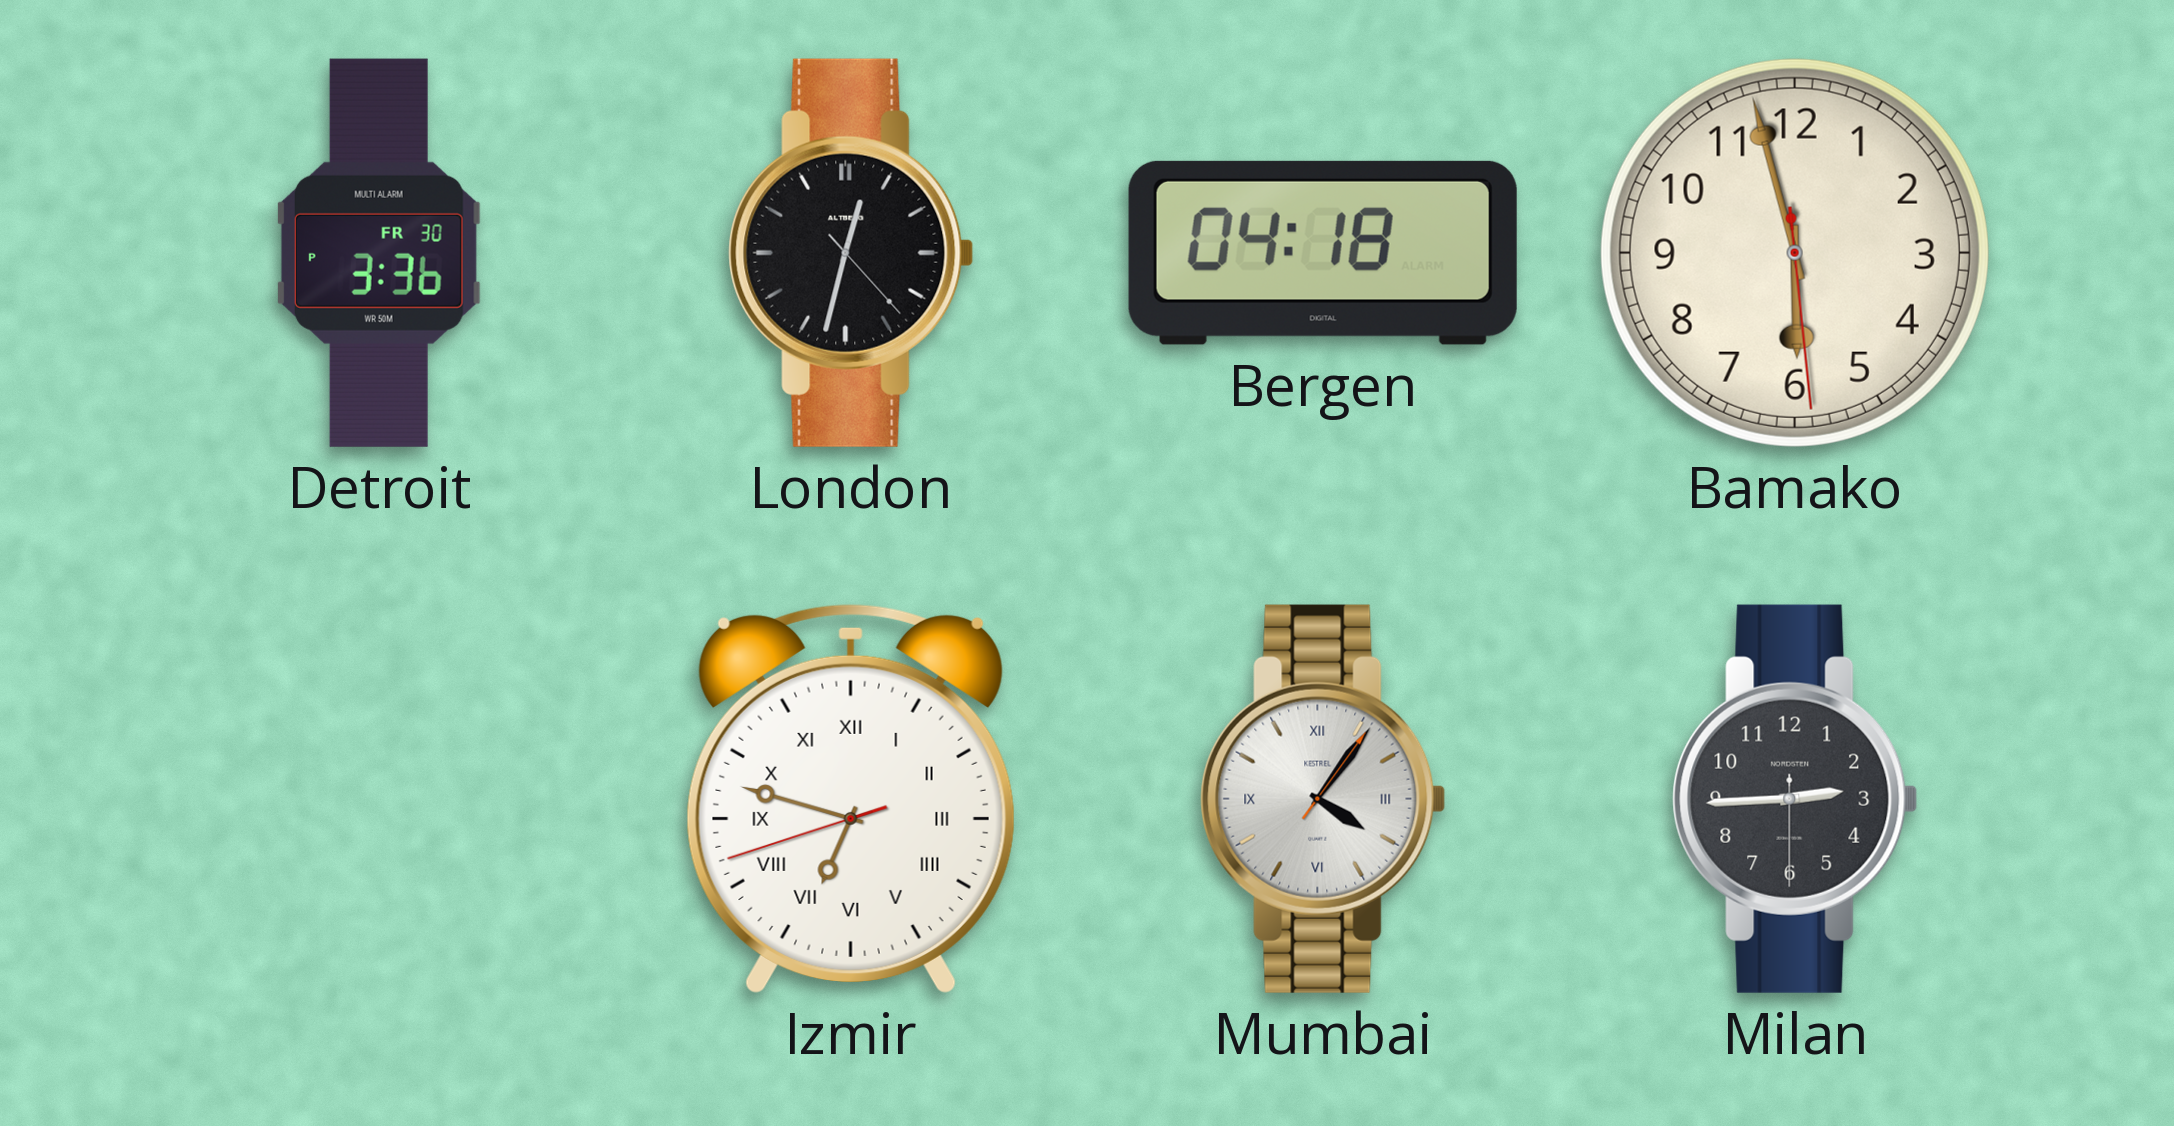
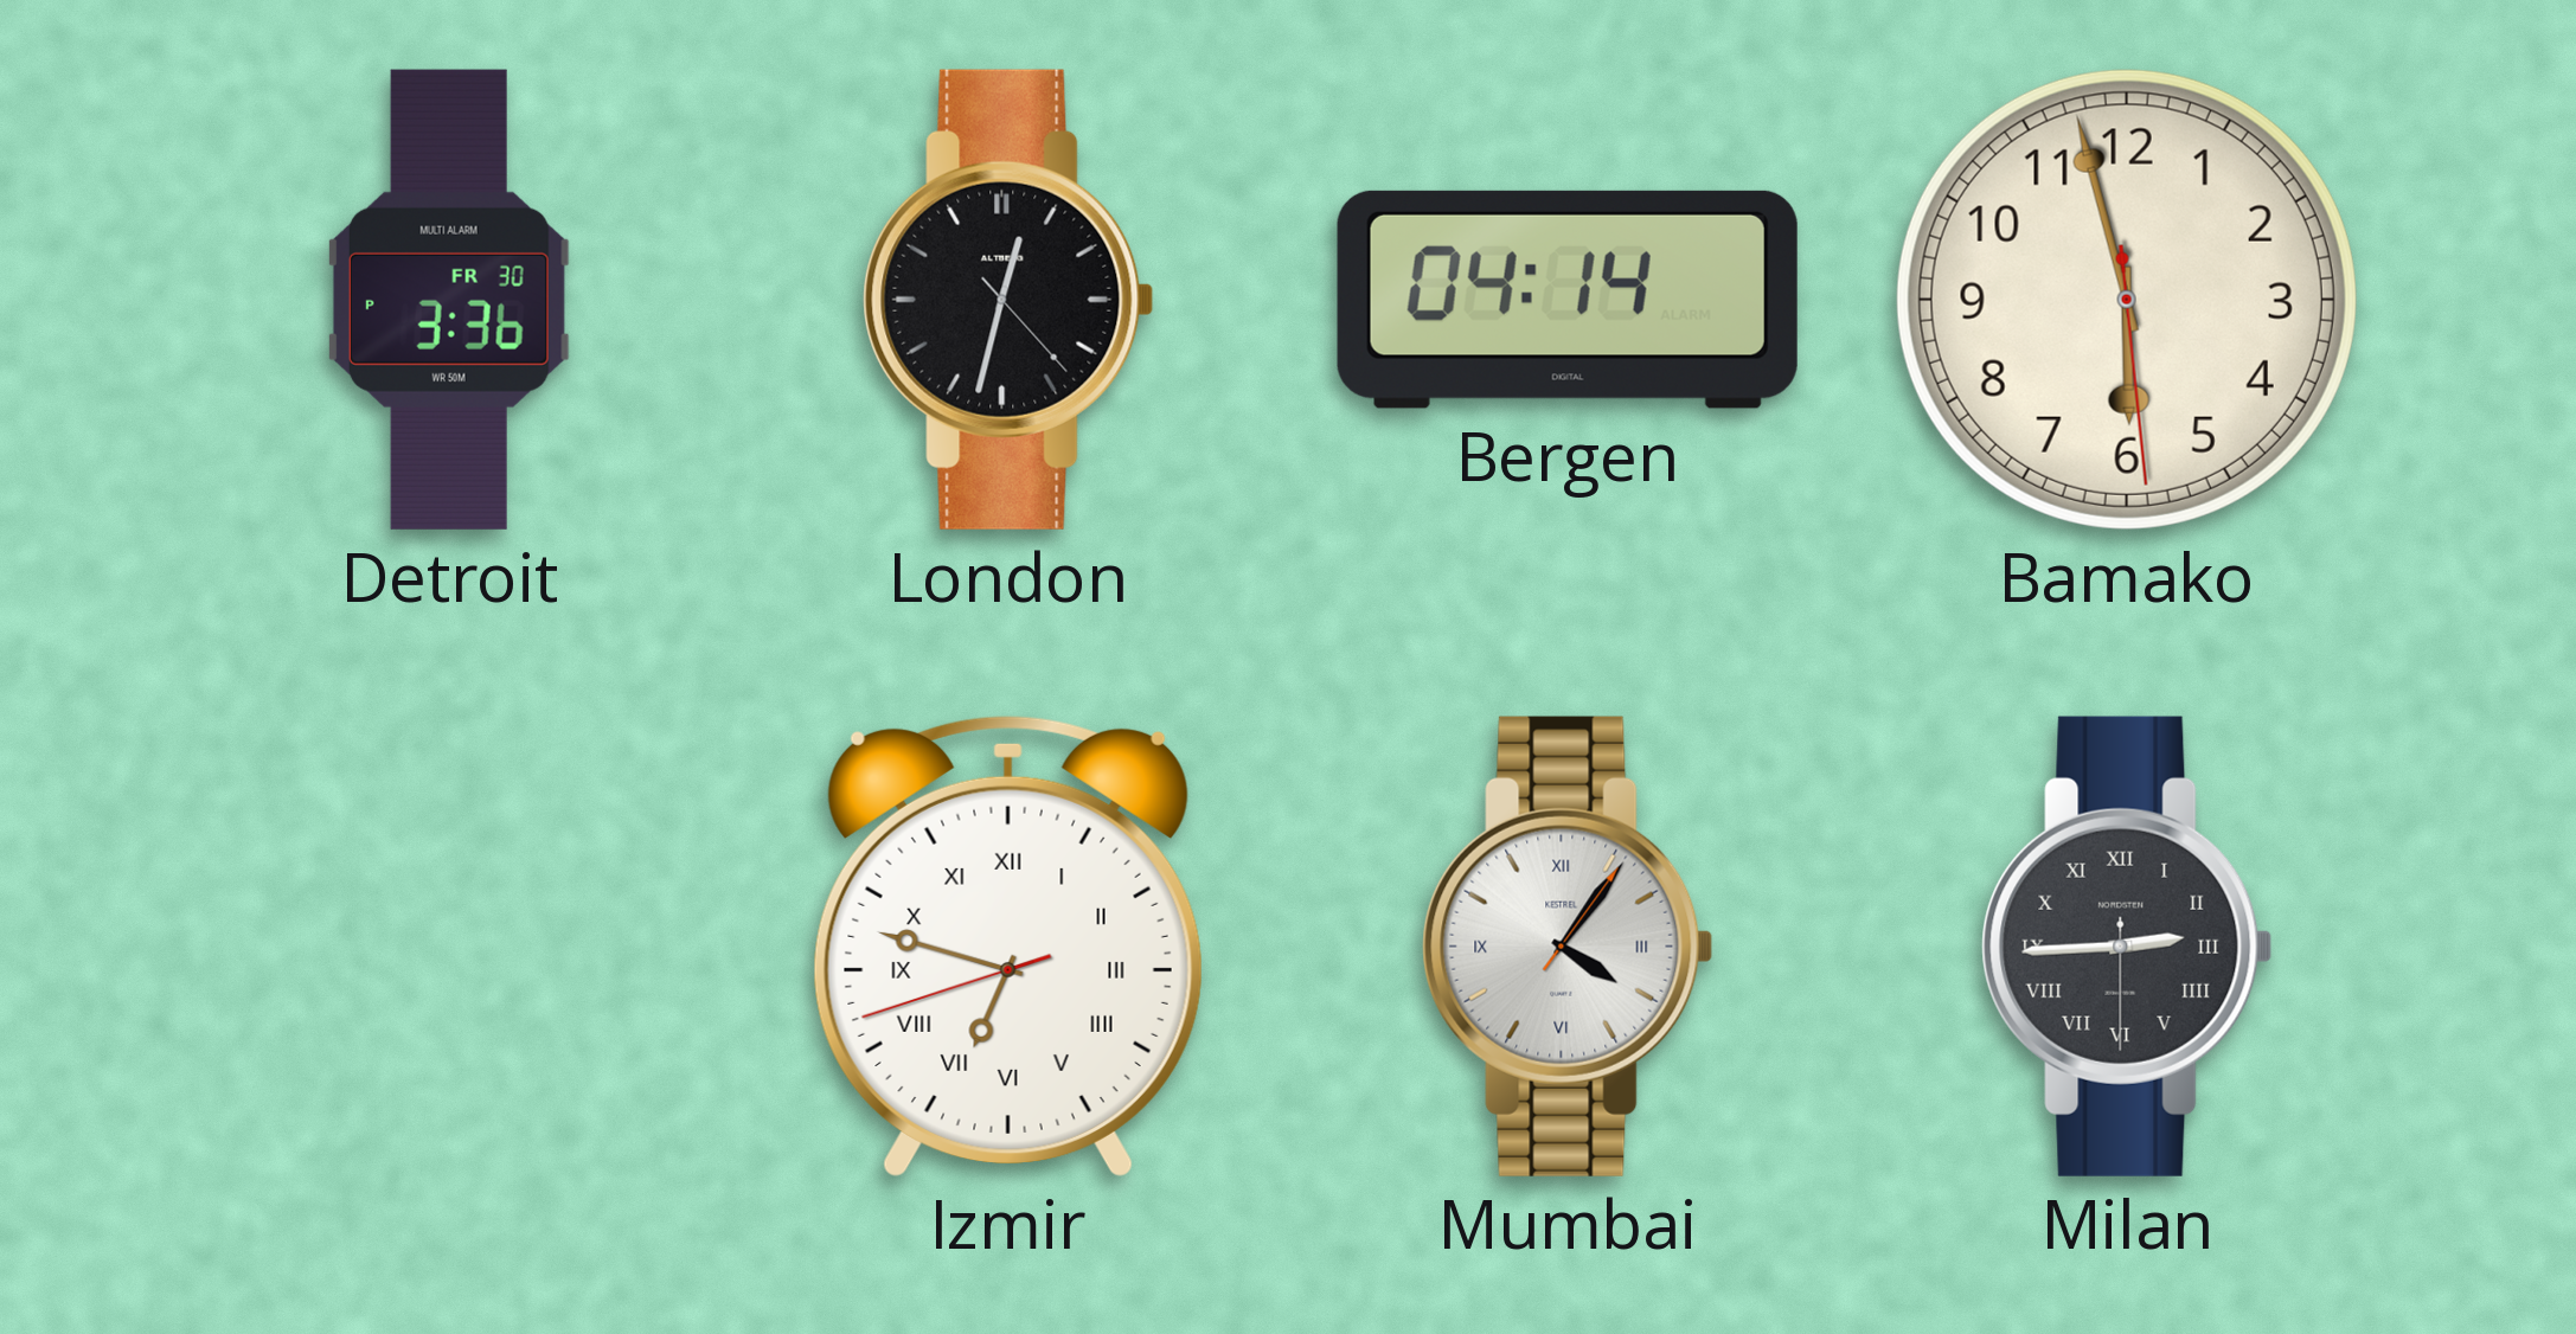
Bergen: 04:18 -> 04:14 (1568, 300)
Milan numerals: Arabic -> Roman (2127, 947)
